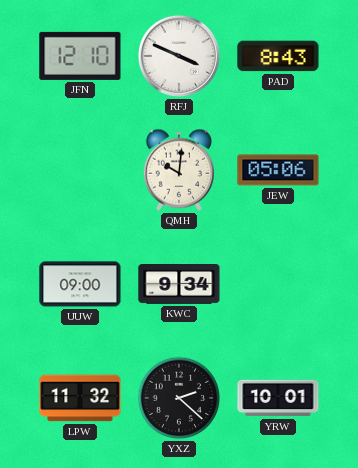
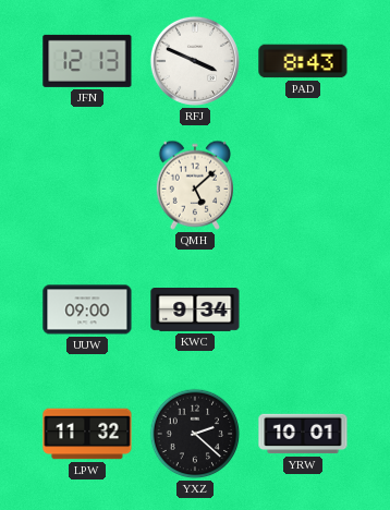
JFN: 12:10 -> 12:13 (87, 61)
QMH: 10:01 -> 5:08 (194, 185)
JEW: 05:06 -> none (278, 170)
